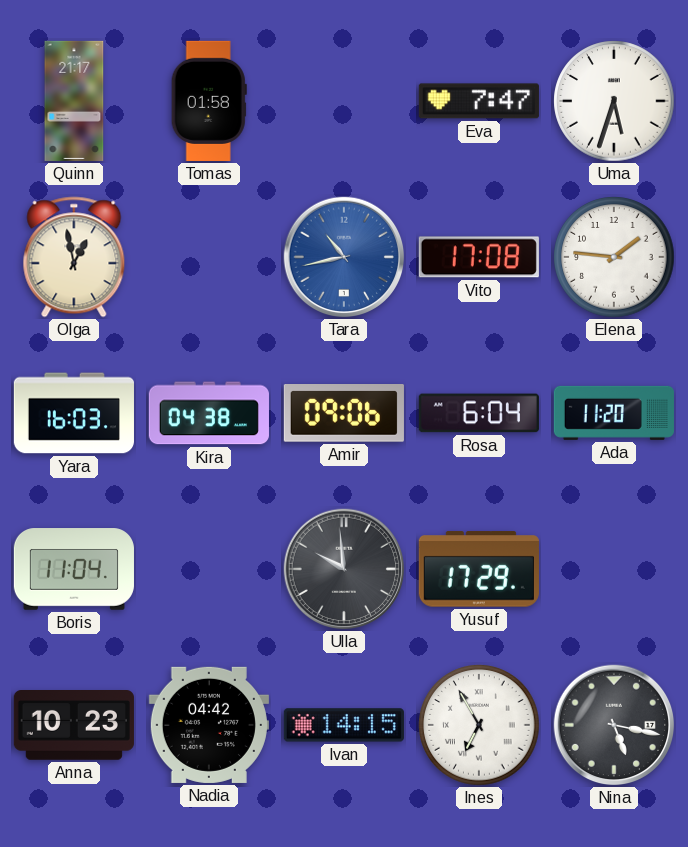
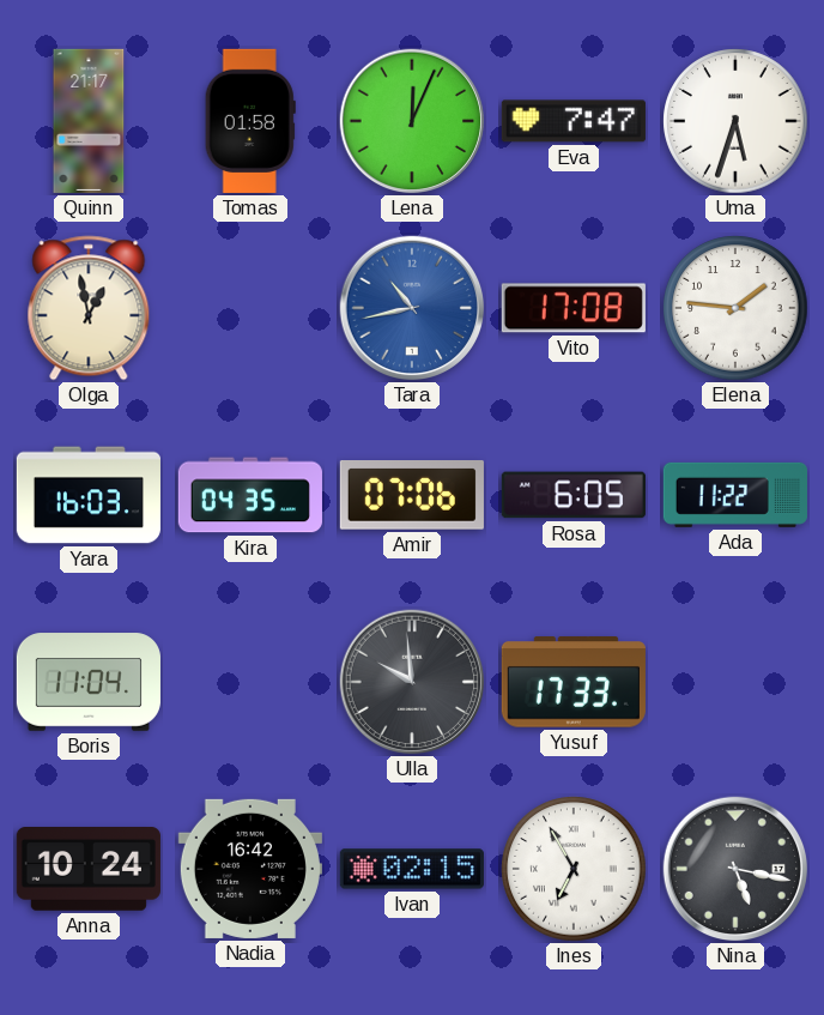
Lena: none -> 12:04 (412, 121)
Kira: 04:38 -> 04:35 (250, 495)
Amir: 09:06 -> 07:06 (412, 496)
Rosa: 6:04 -> 6:05 (574, 495)
Ada: 11:20 -> 11:22 (735, 495)
Yusuf: 17:29 -> 17:33 (574, 682)
Anna: 10:23 -> 10:24 (89, 870)
Nadia: 04:42 -> 16:42 (250, 869)
Ivan: 14:15 -> 02:15 (412, 869)
